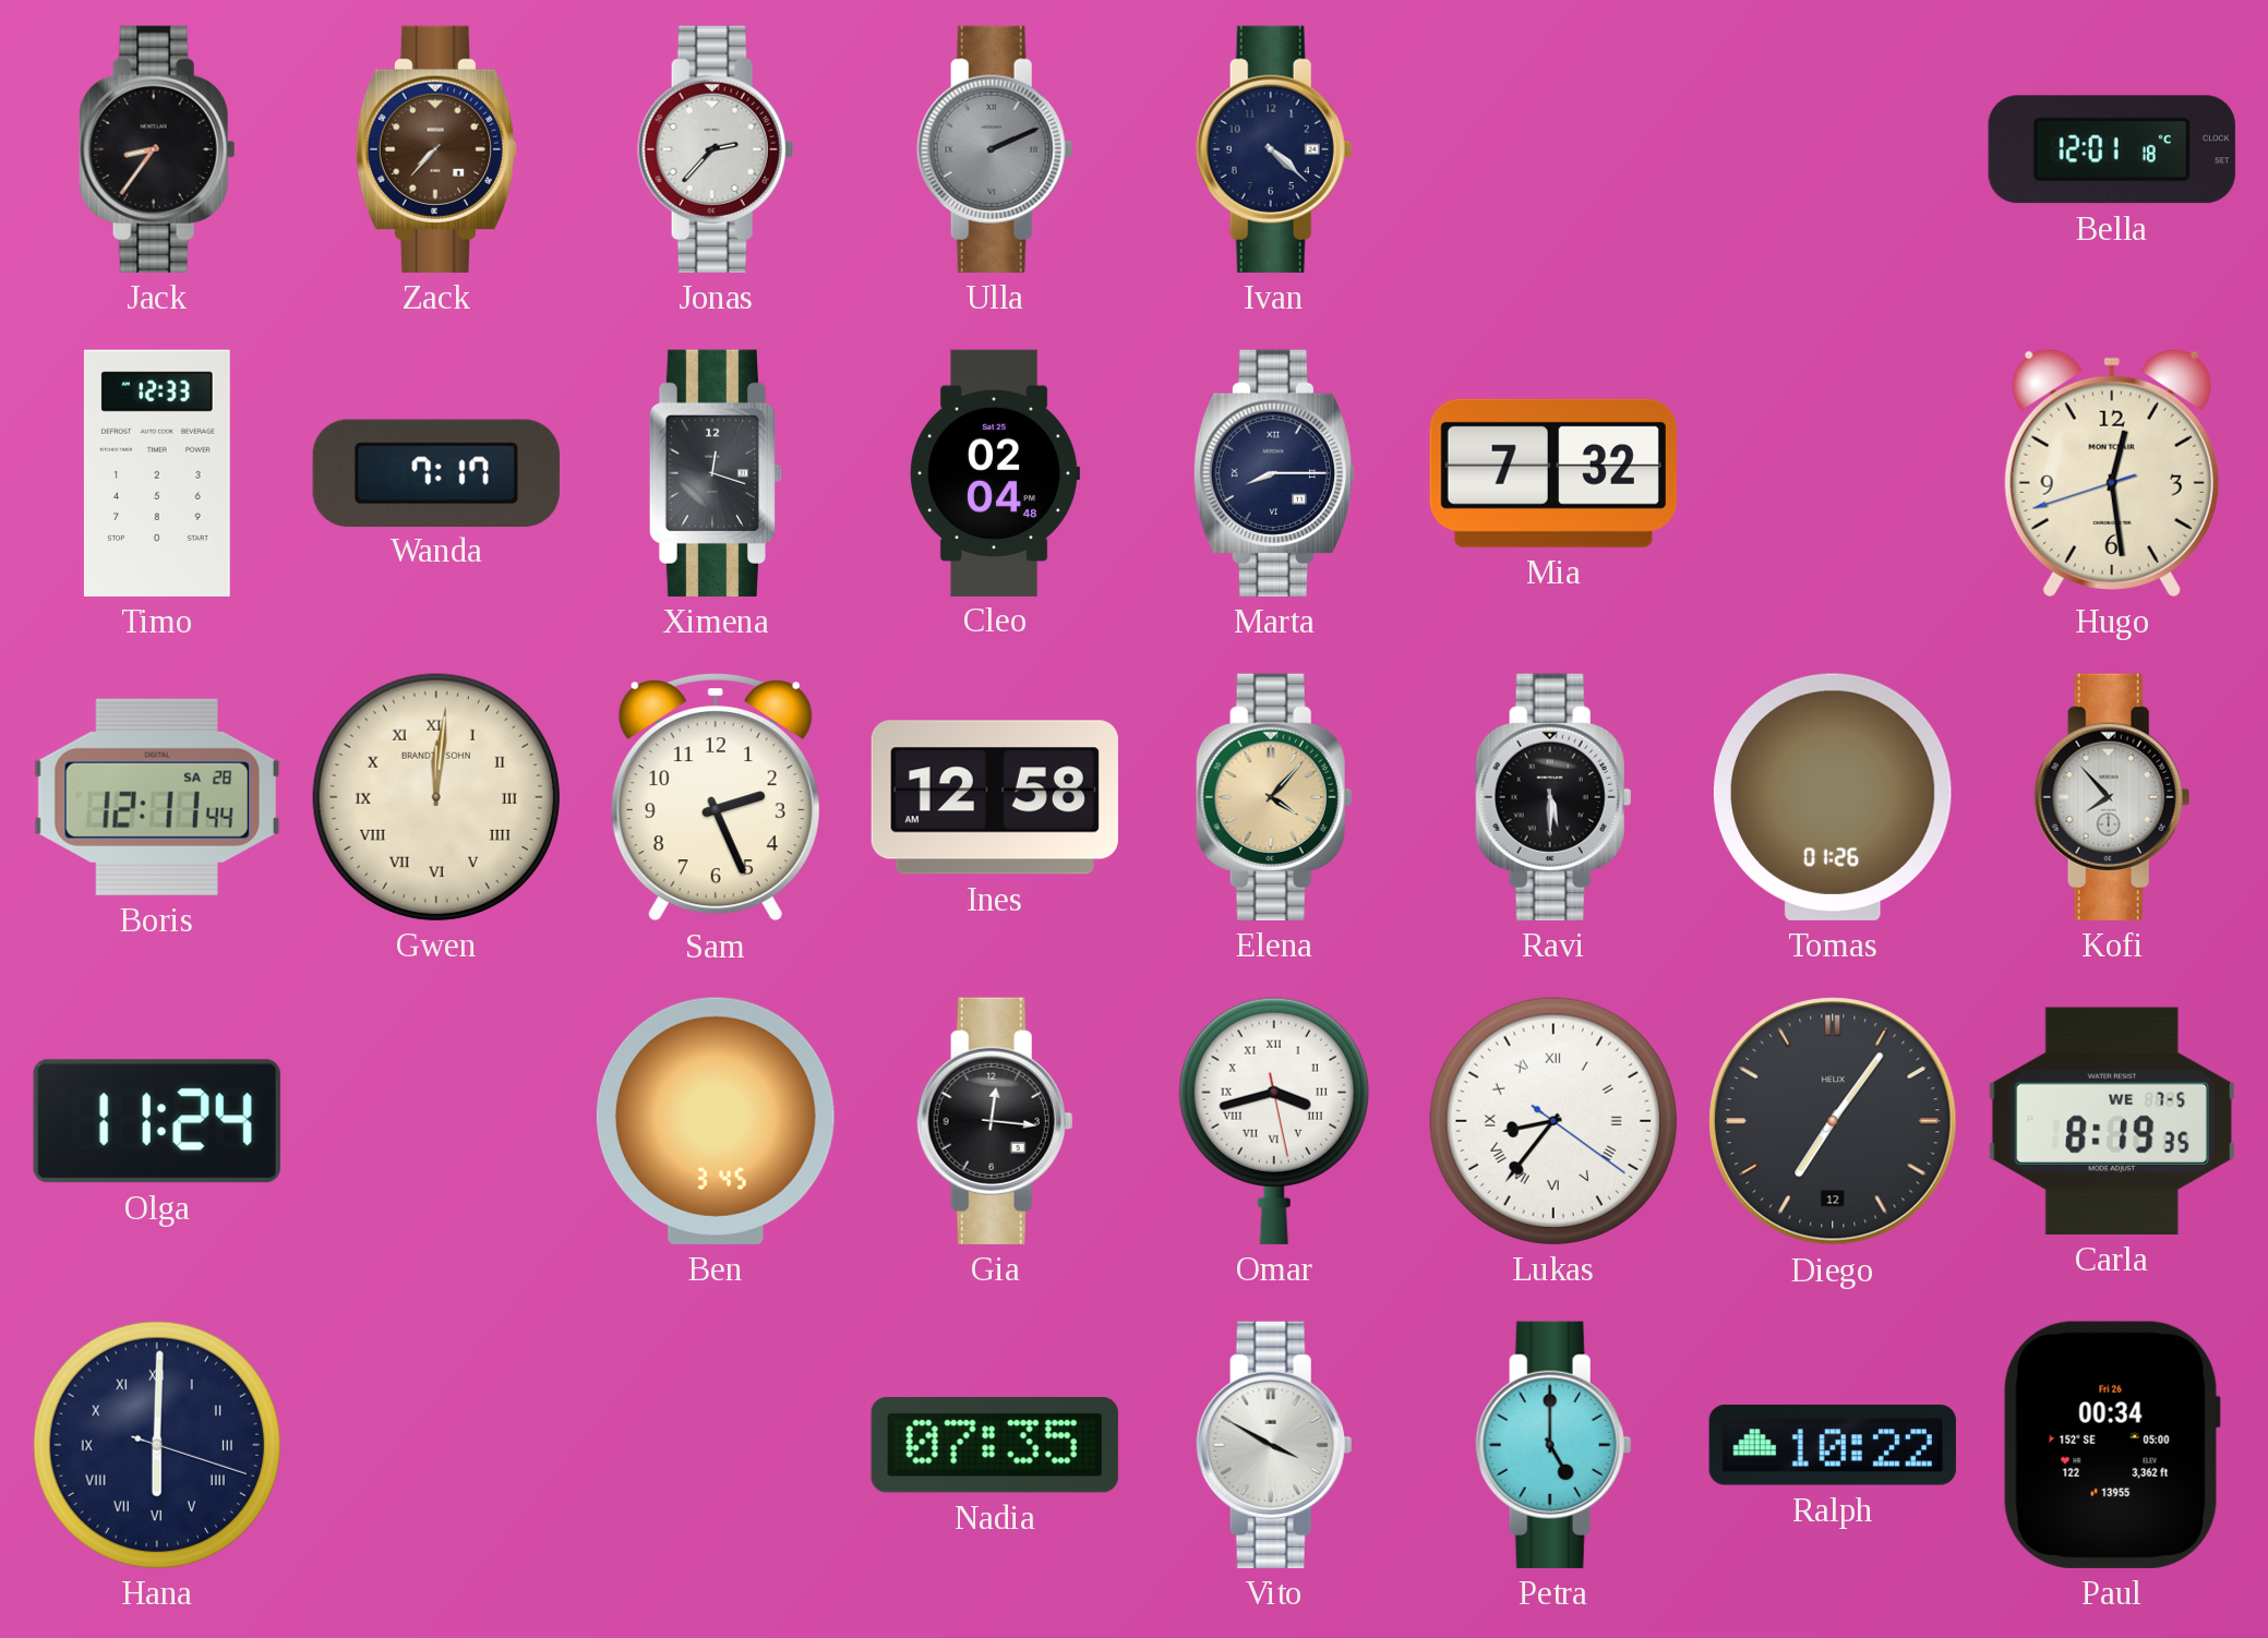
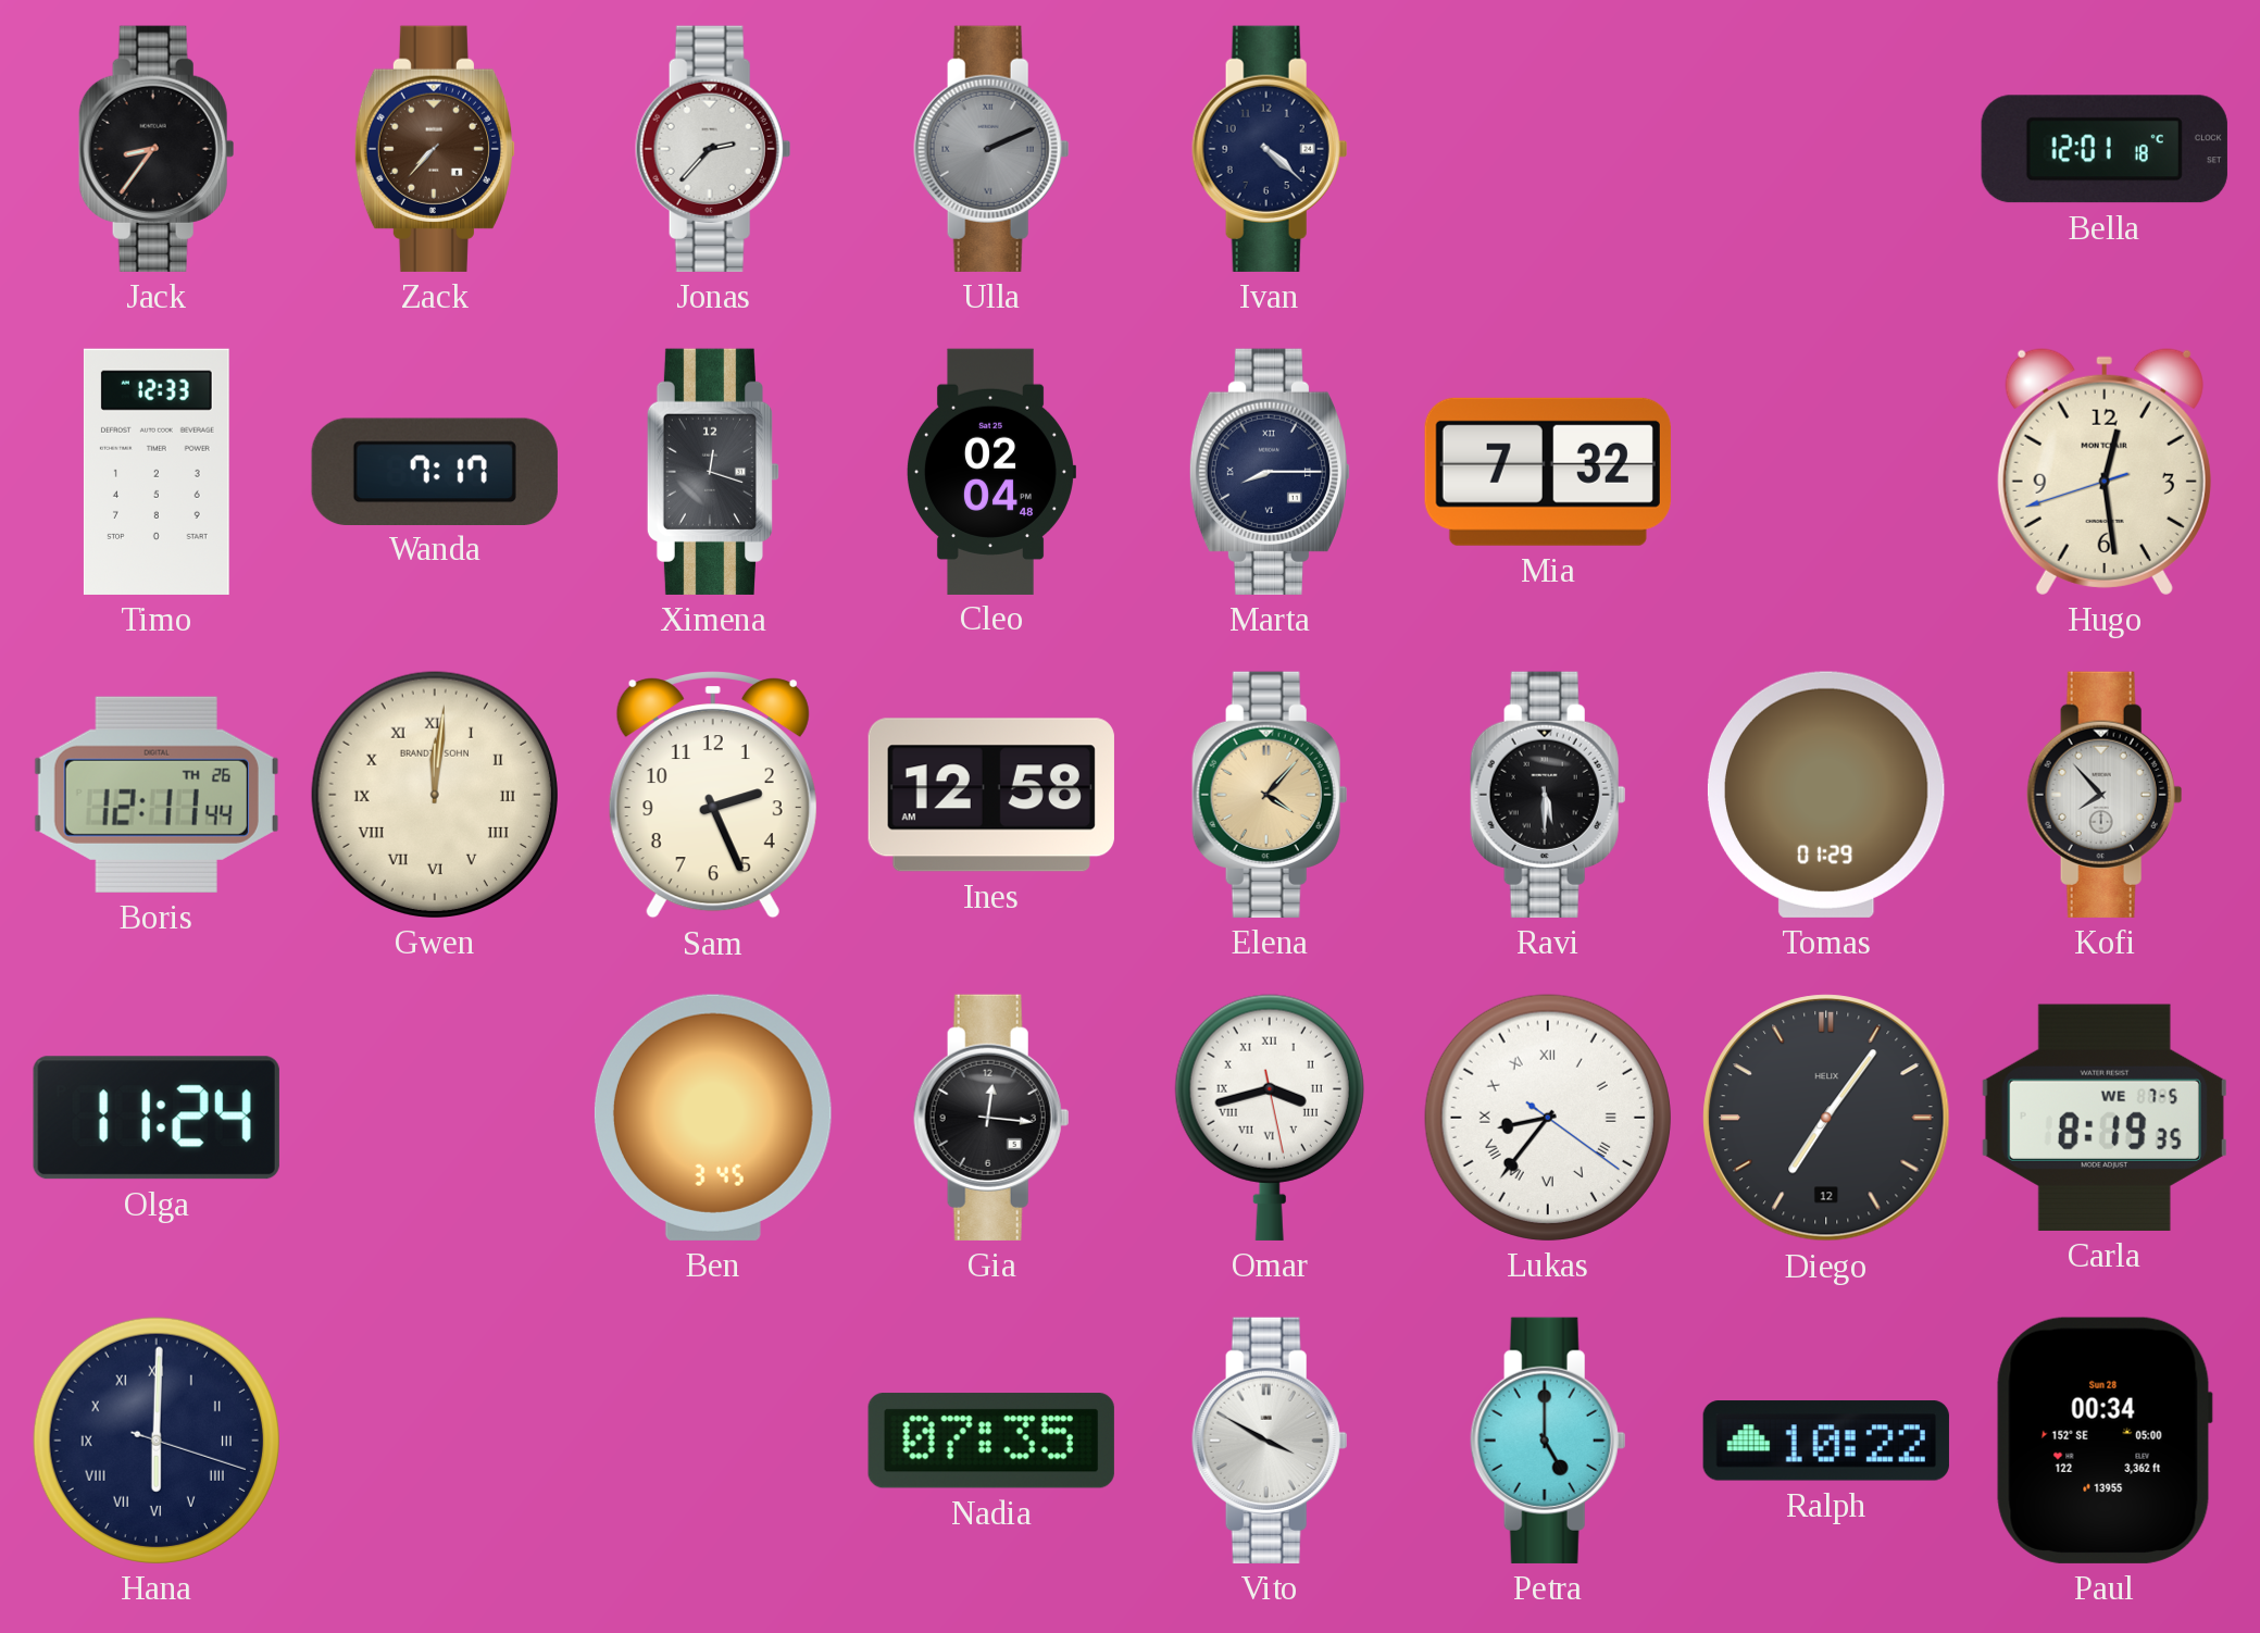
Boris date: SA 28 -> TH 26 (157, 795)
Tomas: 01:26 -> 01:29 (1826, 795)
Paul date: Fri 26 -> Sun 28 (2105, 1441)
